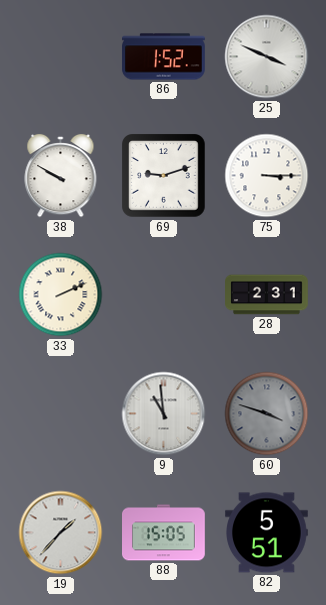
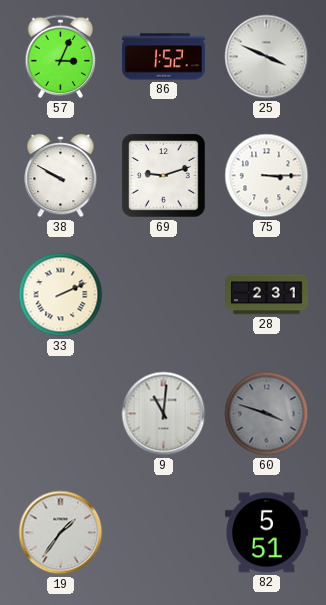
57: none -> 3:04 (61, 57)
9: 10:59 -> 11:01 (164, 414)
19: 1:37 -> 1:36 (61, 533)
88: 15:05 -> none (164, 533)
